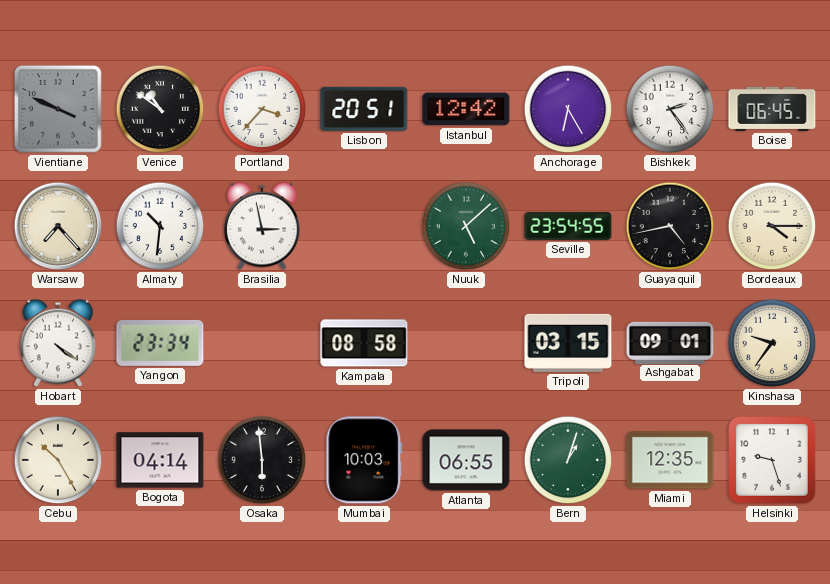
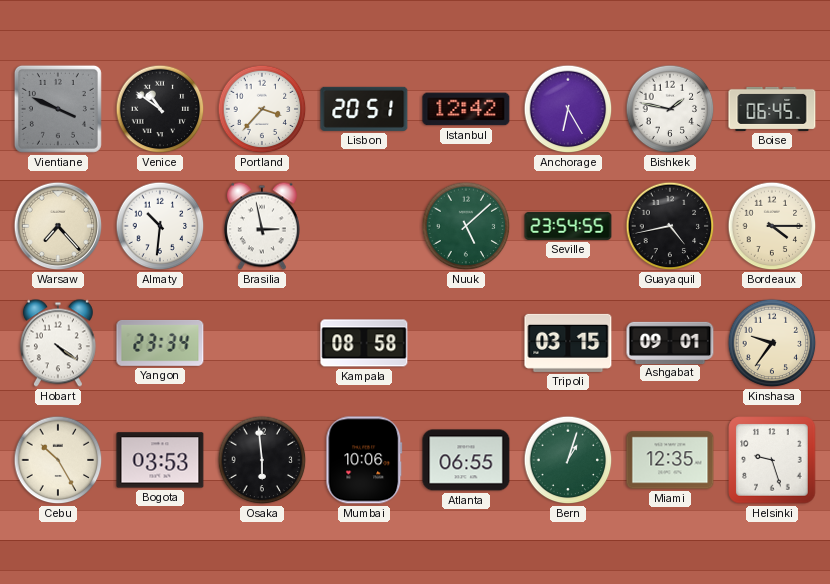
Bishkek: 2:24 -> 1:47 (670, 109)
Bogota: 04:14 -> 03:53 (160, 460)
Mumbai: 10:03 -> 10:06 (364, 460)
